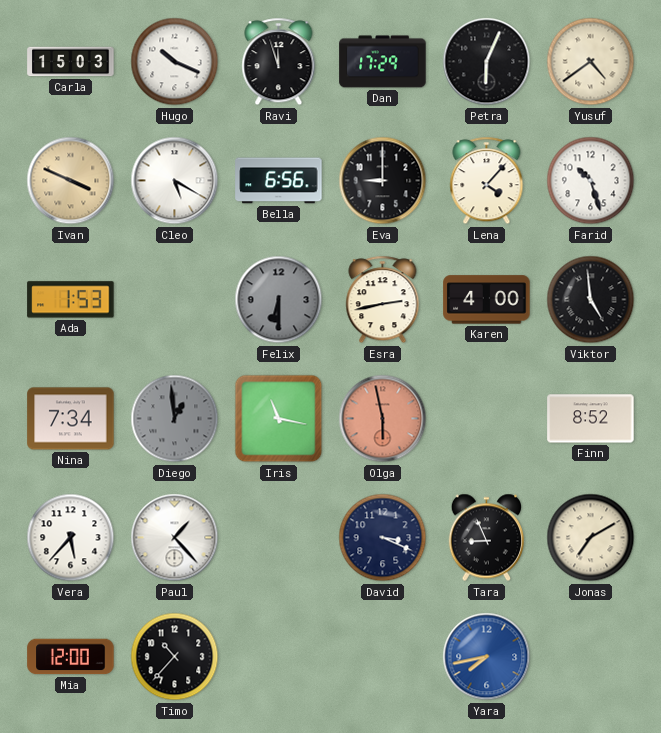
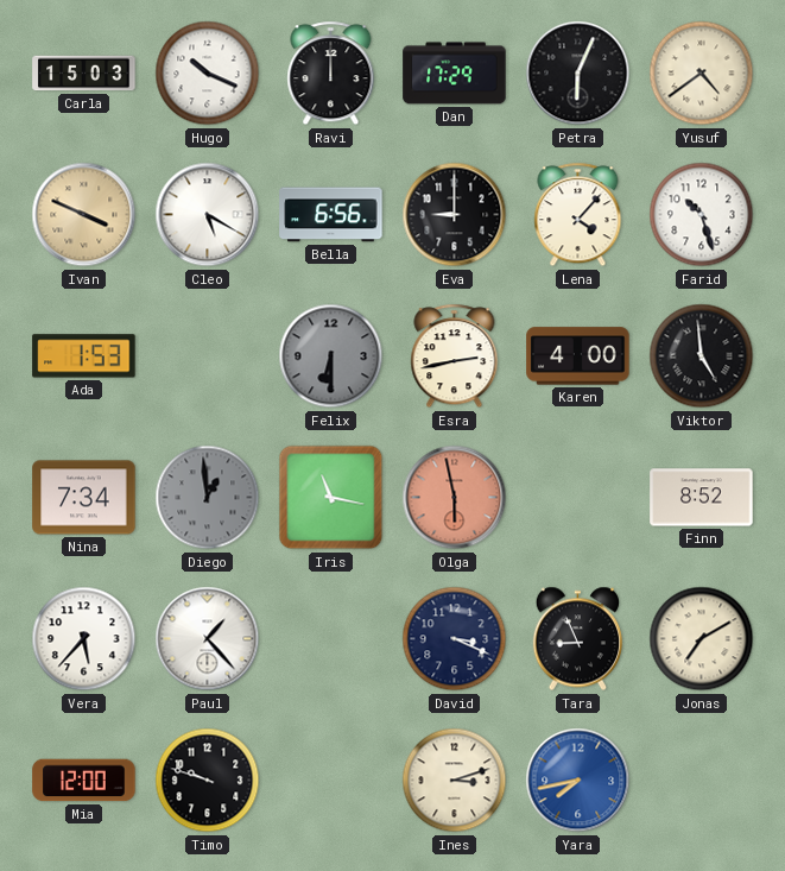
Ravi: 11:57 -> 12:00 (331, 74)
Timo: 10:37 -> 9:48 (208, 781)
Ines: none -> 3:12 (455, 781)
